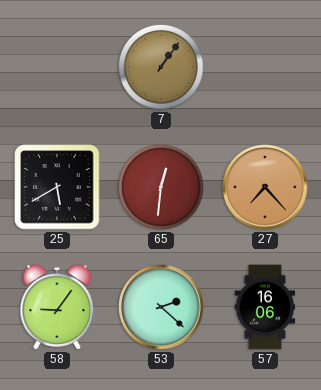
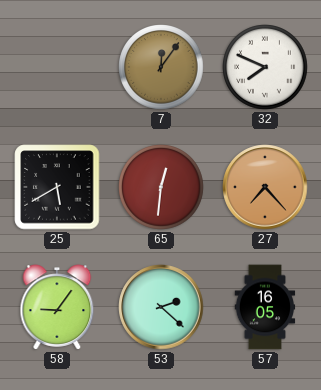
7: 1:06 -> 12:06 (161, 67)
32: none -> 7:49 (265, 67)
57: 16:06 -> 16:05 (265, 307)
